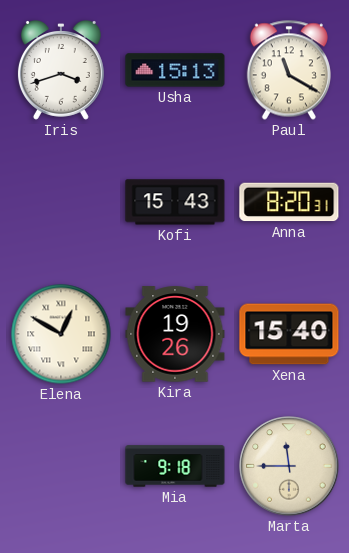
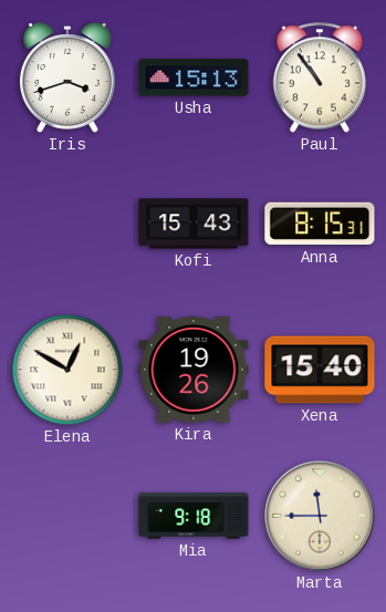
Paul: 11:20 -> 10:54 (320, 77)
Anna: 8:20 -> 8:15 (320, 224)
